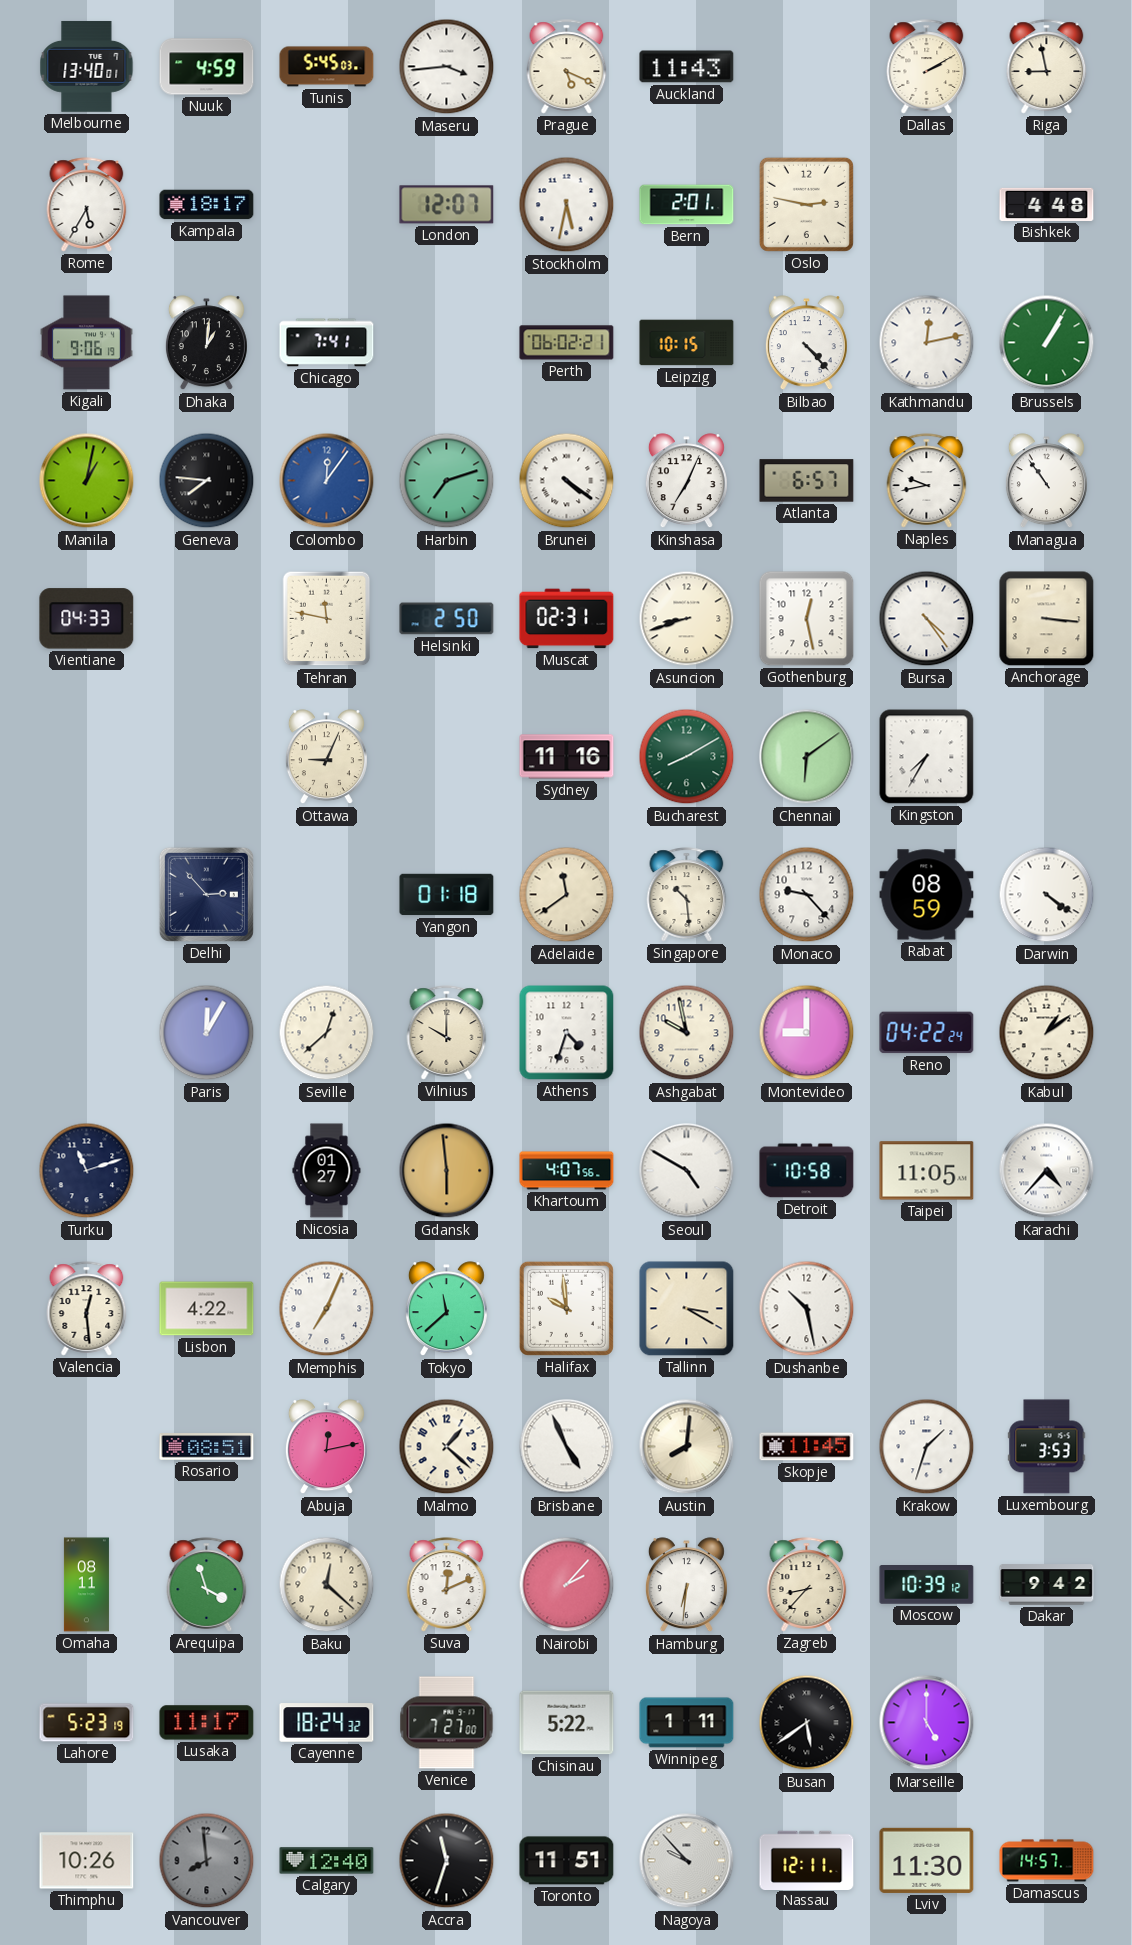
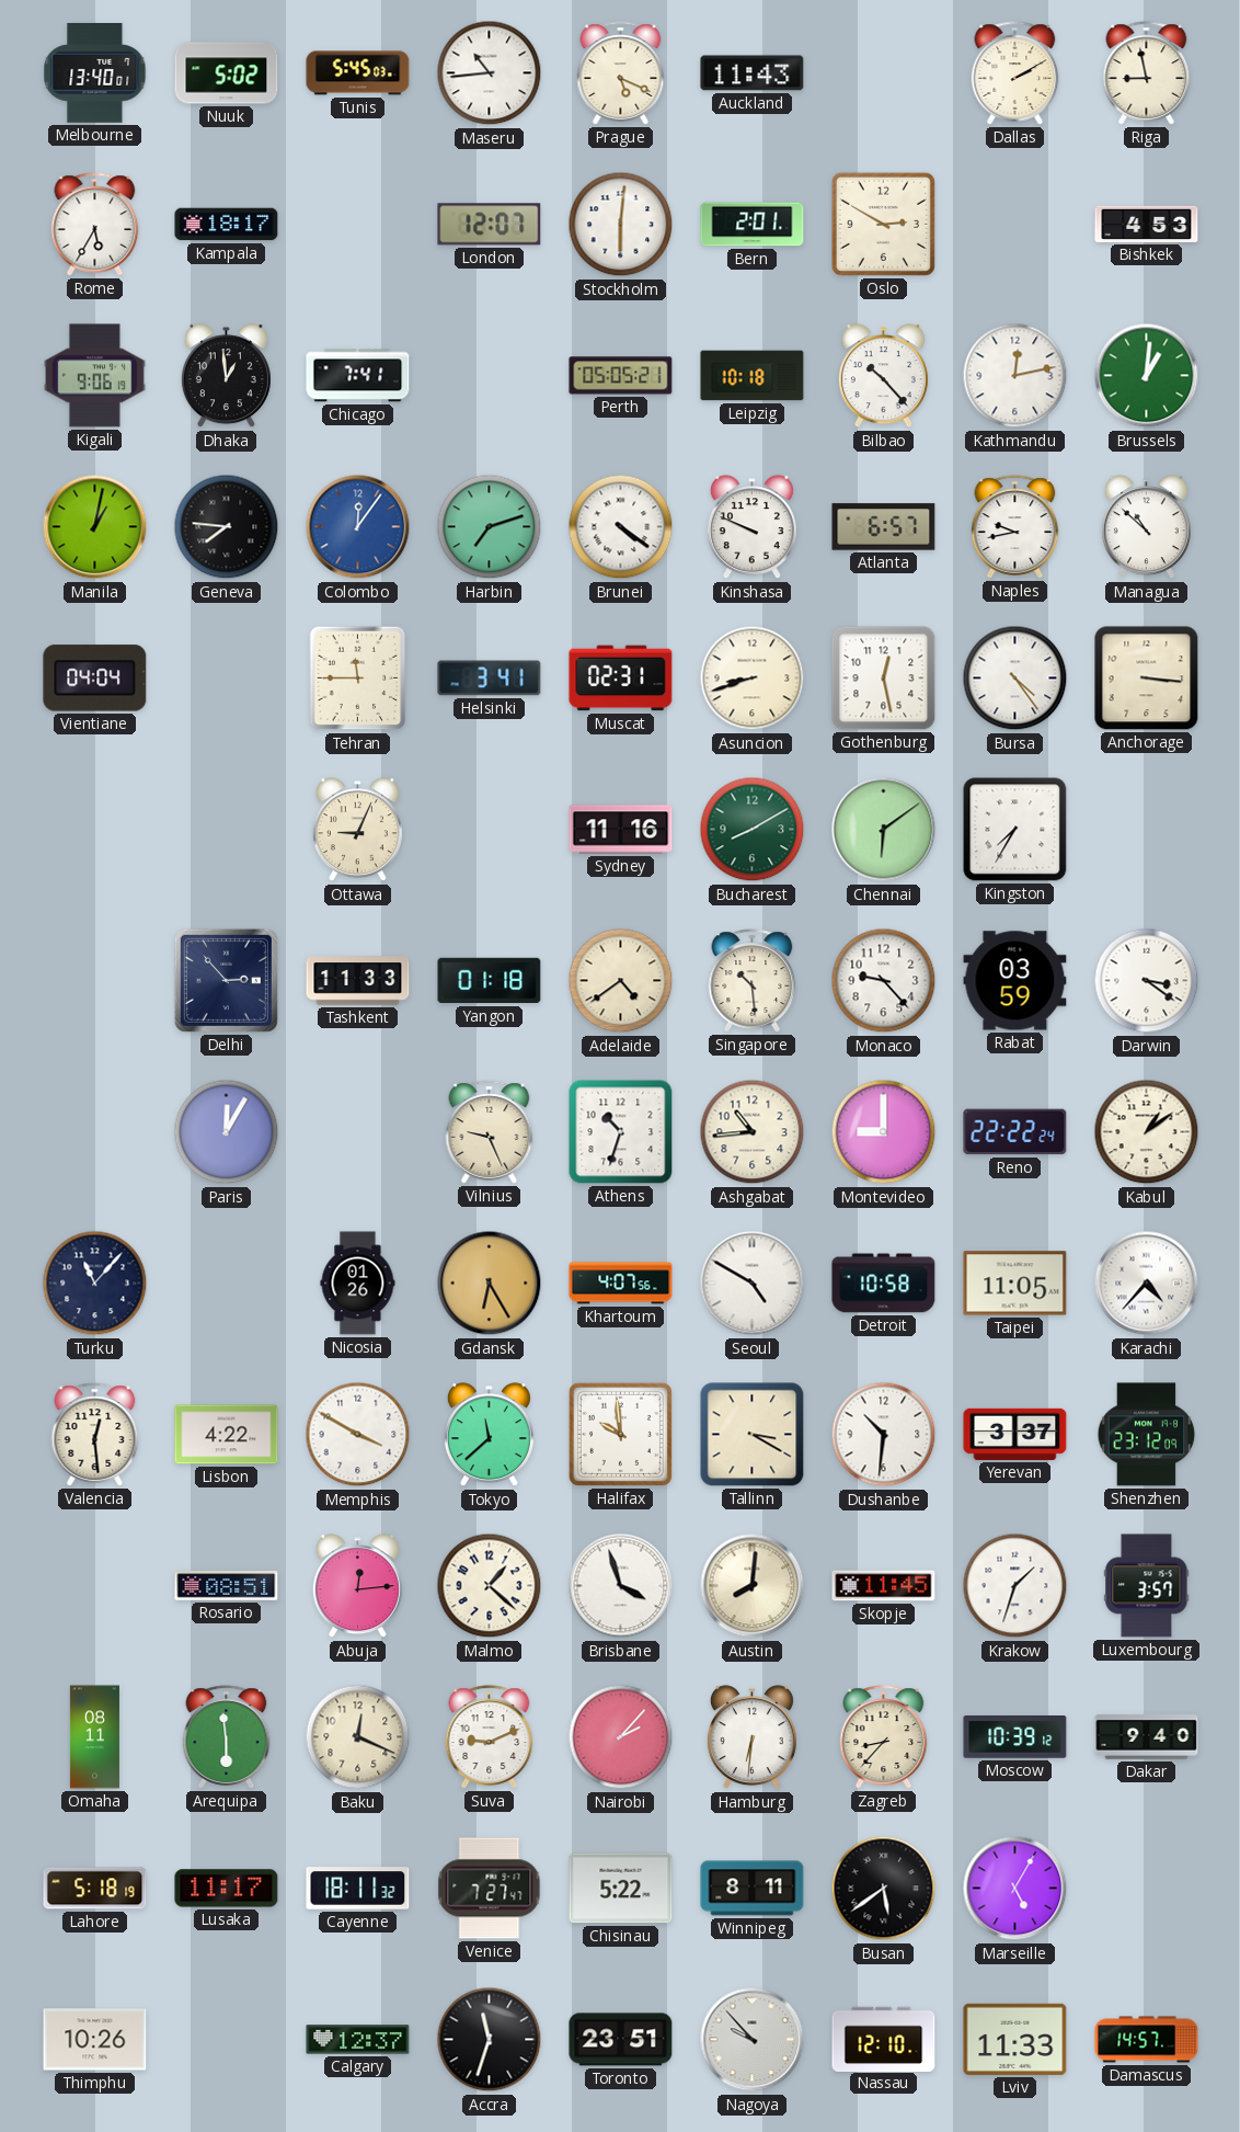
Nuuk: 4:59 -> 5:02 (227, 73)
Maseru: 3:44 -> 10:44 (490, 73)
Stockholm: 5:32 -> 6:01 (621, 225)
Oslo: 2:47 -> 2:50 (883, 224)
Bishkek: 4:48 -> 4:53 (1147, 224)
Dhaka: 1:01 -> 12:59 (226, 376)
Perth: 06:02 -> 05:05 (621, 376)
Leipzig: 10:15 -> 10:18 (753, 376)
Bilbao: 4:23 -> 10:23 (883, 376)
Brussels: 1:05 -> 1:01 (1147, 376)
Kinshasa: 7:04 -> 9:49 (751, 527)
Managua: 10:54 -> 10:52 (1146, 527)
Vientiane: 04:33 -> 04:04 (95, 679)
Tehran: 11:47 -> 11:45 (358, 679)
Helsinki: 2:50 -> 3:41 (490, 679)
Tashkent: none -> 11:33 (358, 981)
Adelaide: 11:39 -> 4:39 (621, 981)
Rabat: 08:59 -> 03:59 (1015, 981)
Darwin: 4:21 -> 3:21 (1147, 981)
Seville: 12:38 -> none (327, 1033)
Vilnius: 10:00 -> 9:26 (490, 1132)
Athens: 4:33 -> 10:33 (621, 1132)
Ashgabat: 9:58 -> 10:44 (753, 1132)
Reno: 04:22 -> 22:22 (1015, 1132)
Turku: 11:12 -> 11:07 (95, 1284)
Nicosia: 01:27 -> 01:26 (358, 1284)
Gdansk: 5:59 -> 6:25 (490, 1284)
Memphis: 7:04 -> 3:50 (358, 1435)
Dushanbe: 10:28 -> 10:31 (884, 1435)
Yerevan: none -> 3:37 (1015, 1434)
Shenzhen: none -> 23:12 (1147, 1435)
Abuja: 12:13 -> 12:14 (357, 1586)
Brisbane: 4:56 -> 3:57 (621, 1586)
Luxembourg: 3:53 -> 3:57 (1147, 1586)
Arequipa: 3:57 -> 5:59 (227, 1737)
Baku: 12:22 -> 12:19 (358, 1737)
Suva: 12:11 -> 9:11 (490, 1737)
Dakar: 9:42 -> 9:40 (1147, 1737)
Lahore: 5:23 -> 5:18 (95, 1889)
Cayenne: 18:24 -> 18:11 (358, 1889)
Venice: 7:27:00 -> 7:27:47 (490, 1889)
Winnipeg: 1:11 -> 8:11 (753, 1889)
Marseille: 5:00 -> 5:05 (1015, 1889)
Vancouver: 7:59 -> none (207, 1861)
Calgary: 12:40 -> 12:37 (358, 2040)
Toronto: 11:51 -> 23:51 (621, 2040)
Nassau: 12:11 -> 12:10 (884, 2039)
Lviv: 11:30 -> 11:33 (1015, 2039)
